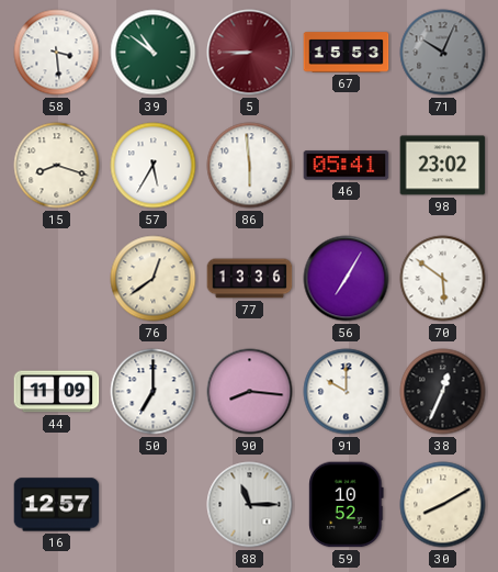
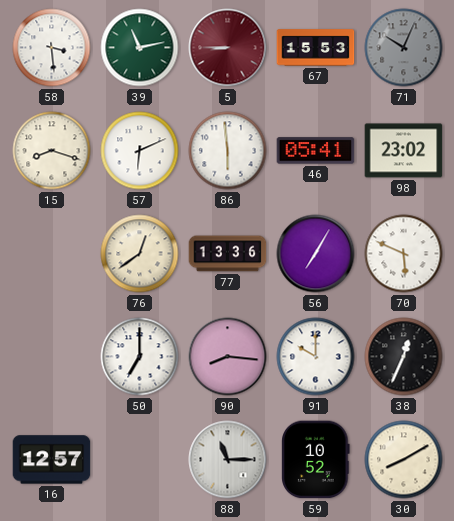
39: 10:51 -> 11:13 (140, 48)
57: 5:35 -> 6:11 (140, 151)
70: 5:51 -> 5:49 (404, 254)
44: 11:09 -> none (57, 392)
